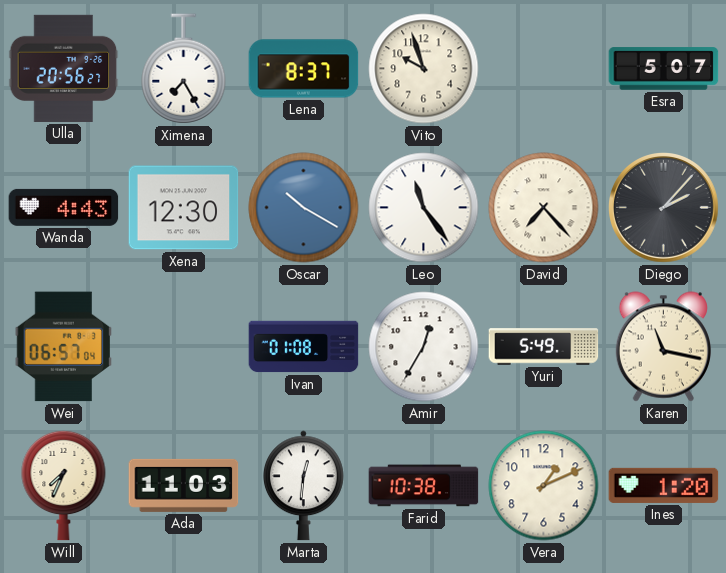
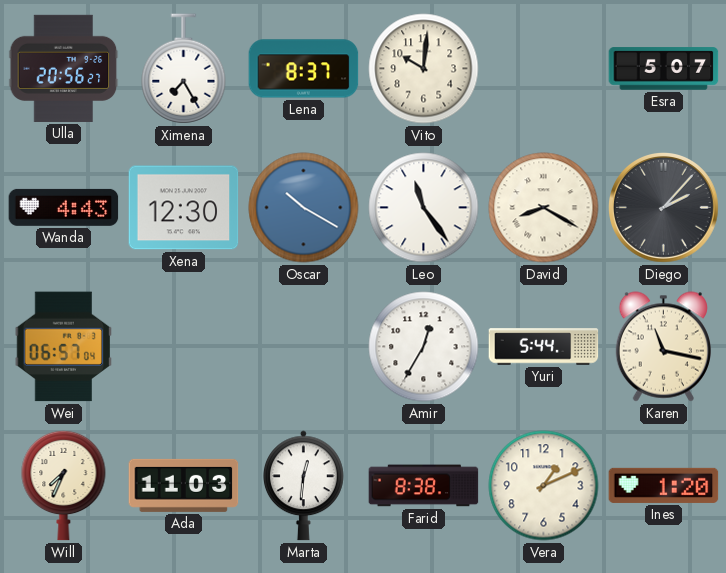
Vito: 9:57 -> 10:01 (424, 69)
David: 7:23 -> 8:20 (544, 208)
Ivan: 01:08 -> none (304, 347)
Yuri: 5:49 -> 5:44 (544, 347)
Farid: 10:38 -> 8:38 (424, 486)
